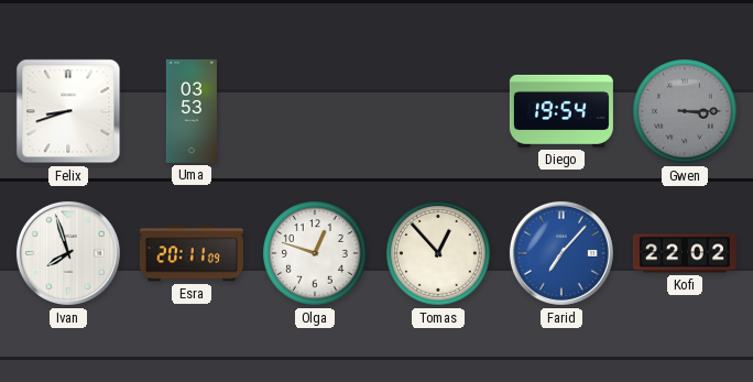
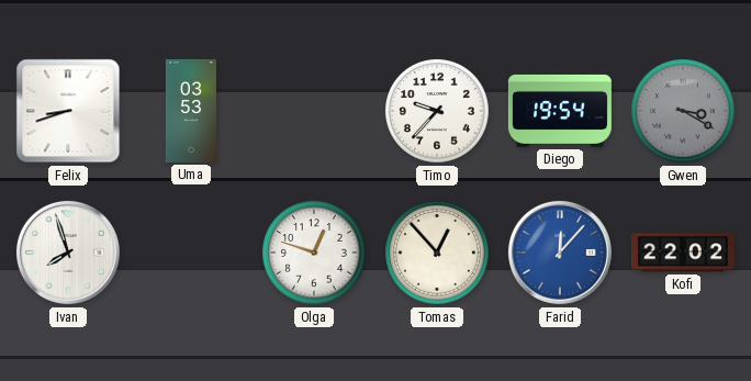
Timo: none -> 9:37 (438, 112)
Gwen: 3:15 -> 3:20 (684, 112)
Esra: 20:11 -> none (192, 253)
Farid: 7:07 -> 12:07 (560, 253)
